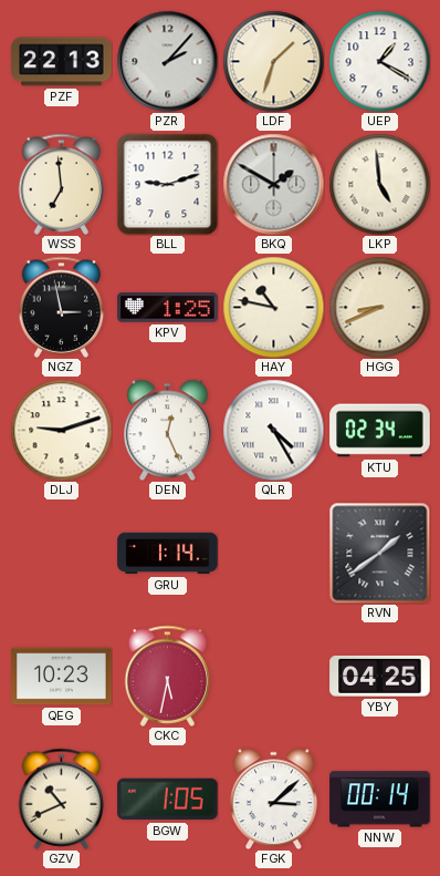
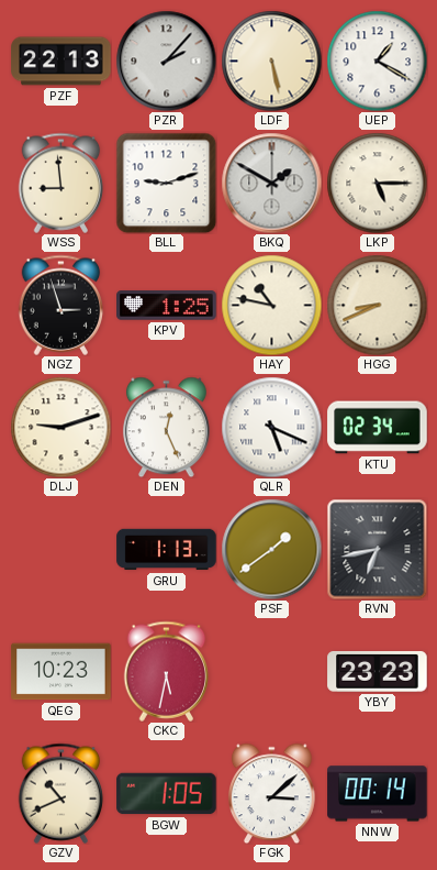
LDF: 1:33 -> 5:28 (271, 60)
WSS: 6:59 -> 8:59 (61, 183)
LKP: 4:59 -> 5:15 (377, 183)
NGZ: 2:58 -> 2:57 (61, 305)
QLR: 4:25 -> 5:19 (271, 427)
GRU: 1:14 -> 1:13 (167, 550)
PSF: none -> 1:39 (271, 549)
RVN: 1:39 -> 6:43 (377, 549)
YBY: 04:25 -> 23:23 (378, 671)
